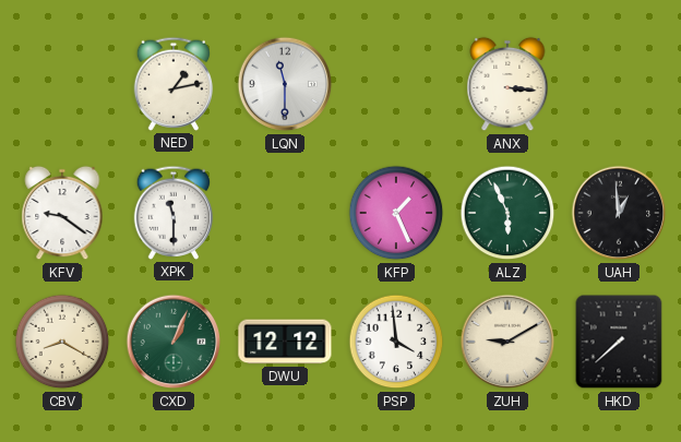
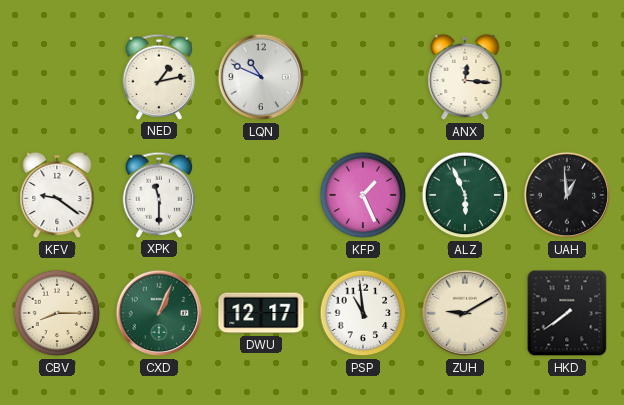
LQN: 11:30 -> 10:49 (261, 77)
ANX: 3:16 -> 12:16 (465, 77)
CBV: 8:20 -> 8:15 (57, 313)
DWU: 12:12 -> 12:17 (261, 313)
PSP: 3:59 -> 10:59 (363, 313)
HKD: 7:38 -> 7:39 (567, 313)
